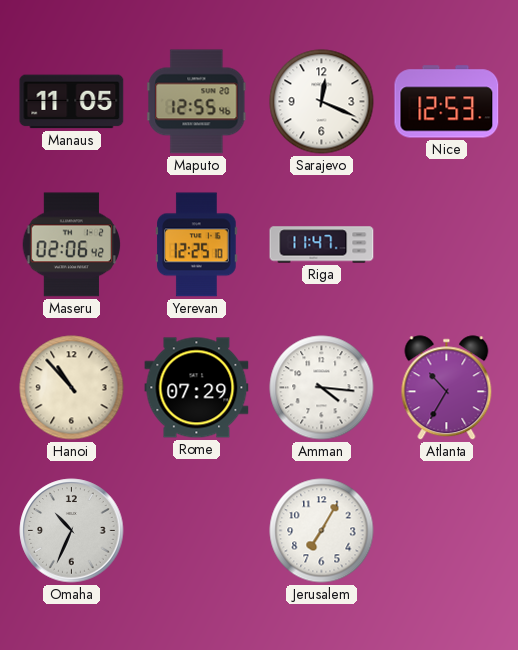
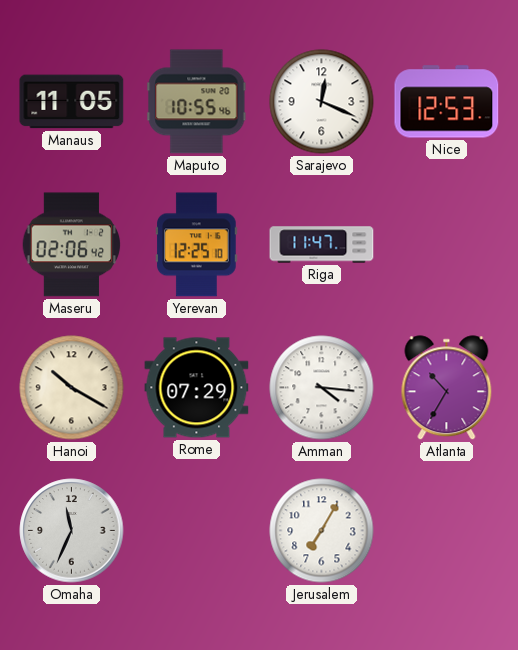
Maputo: 12:55 -> 10:55 (197, 102)
Hanoi: 10:53 -> 10:20 (72, 388)
Omaha: 10:34 -> 11:34 (72, 531)
